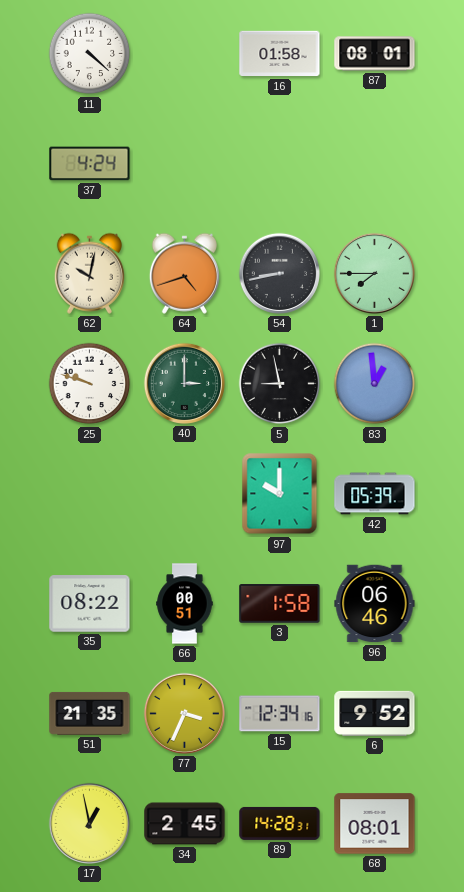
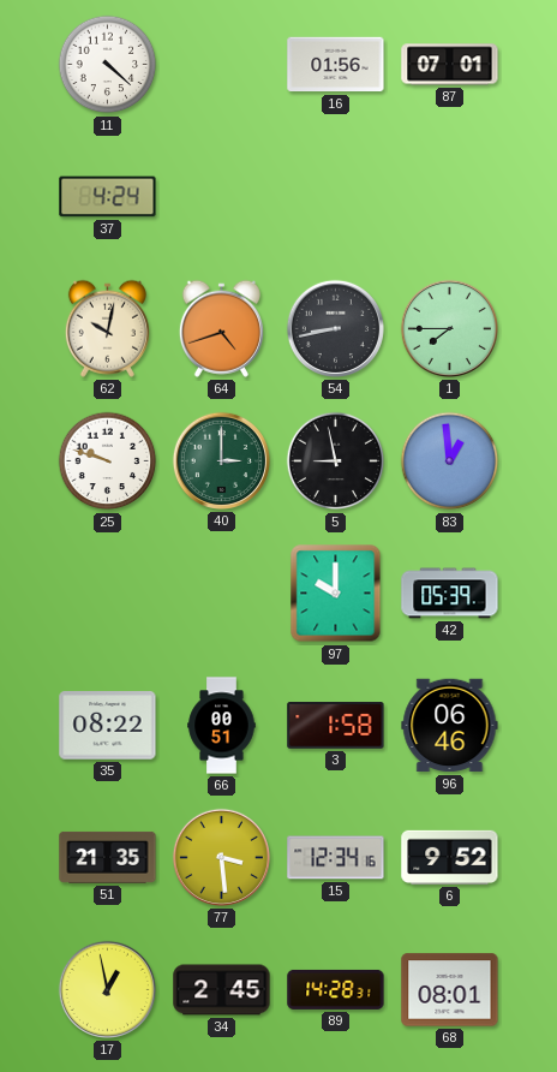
16: 01:58 -> 01:56 (336, 65)
87: 08:01 -> 07:01 (450, 65)
77: 3:34 -> 3:29 (221, 857)
